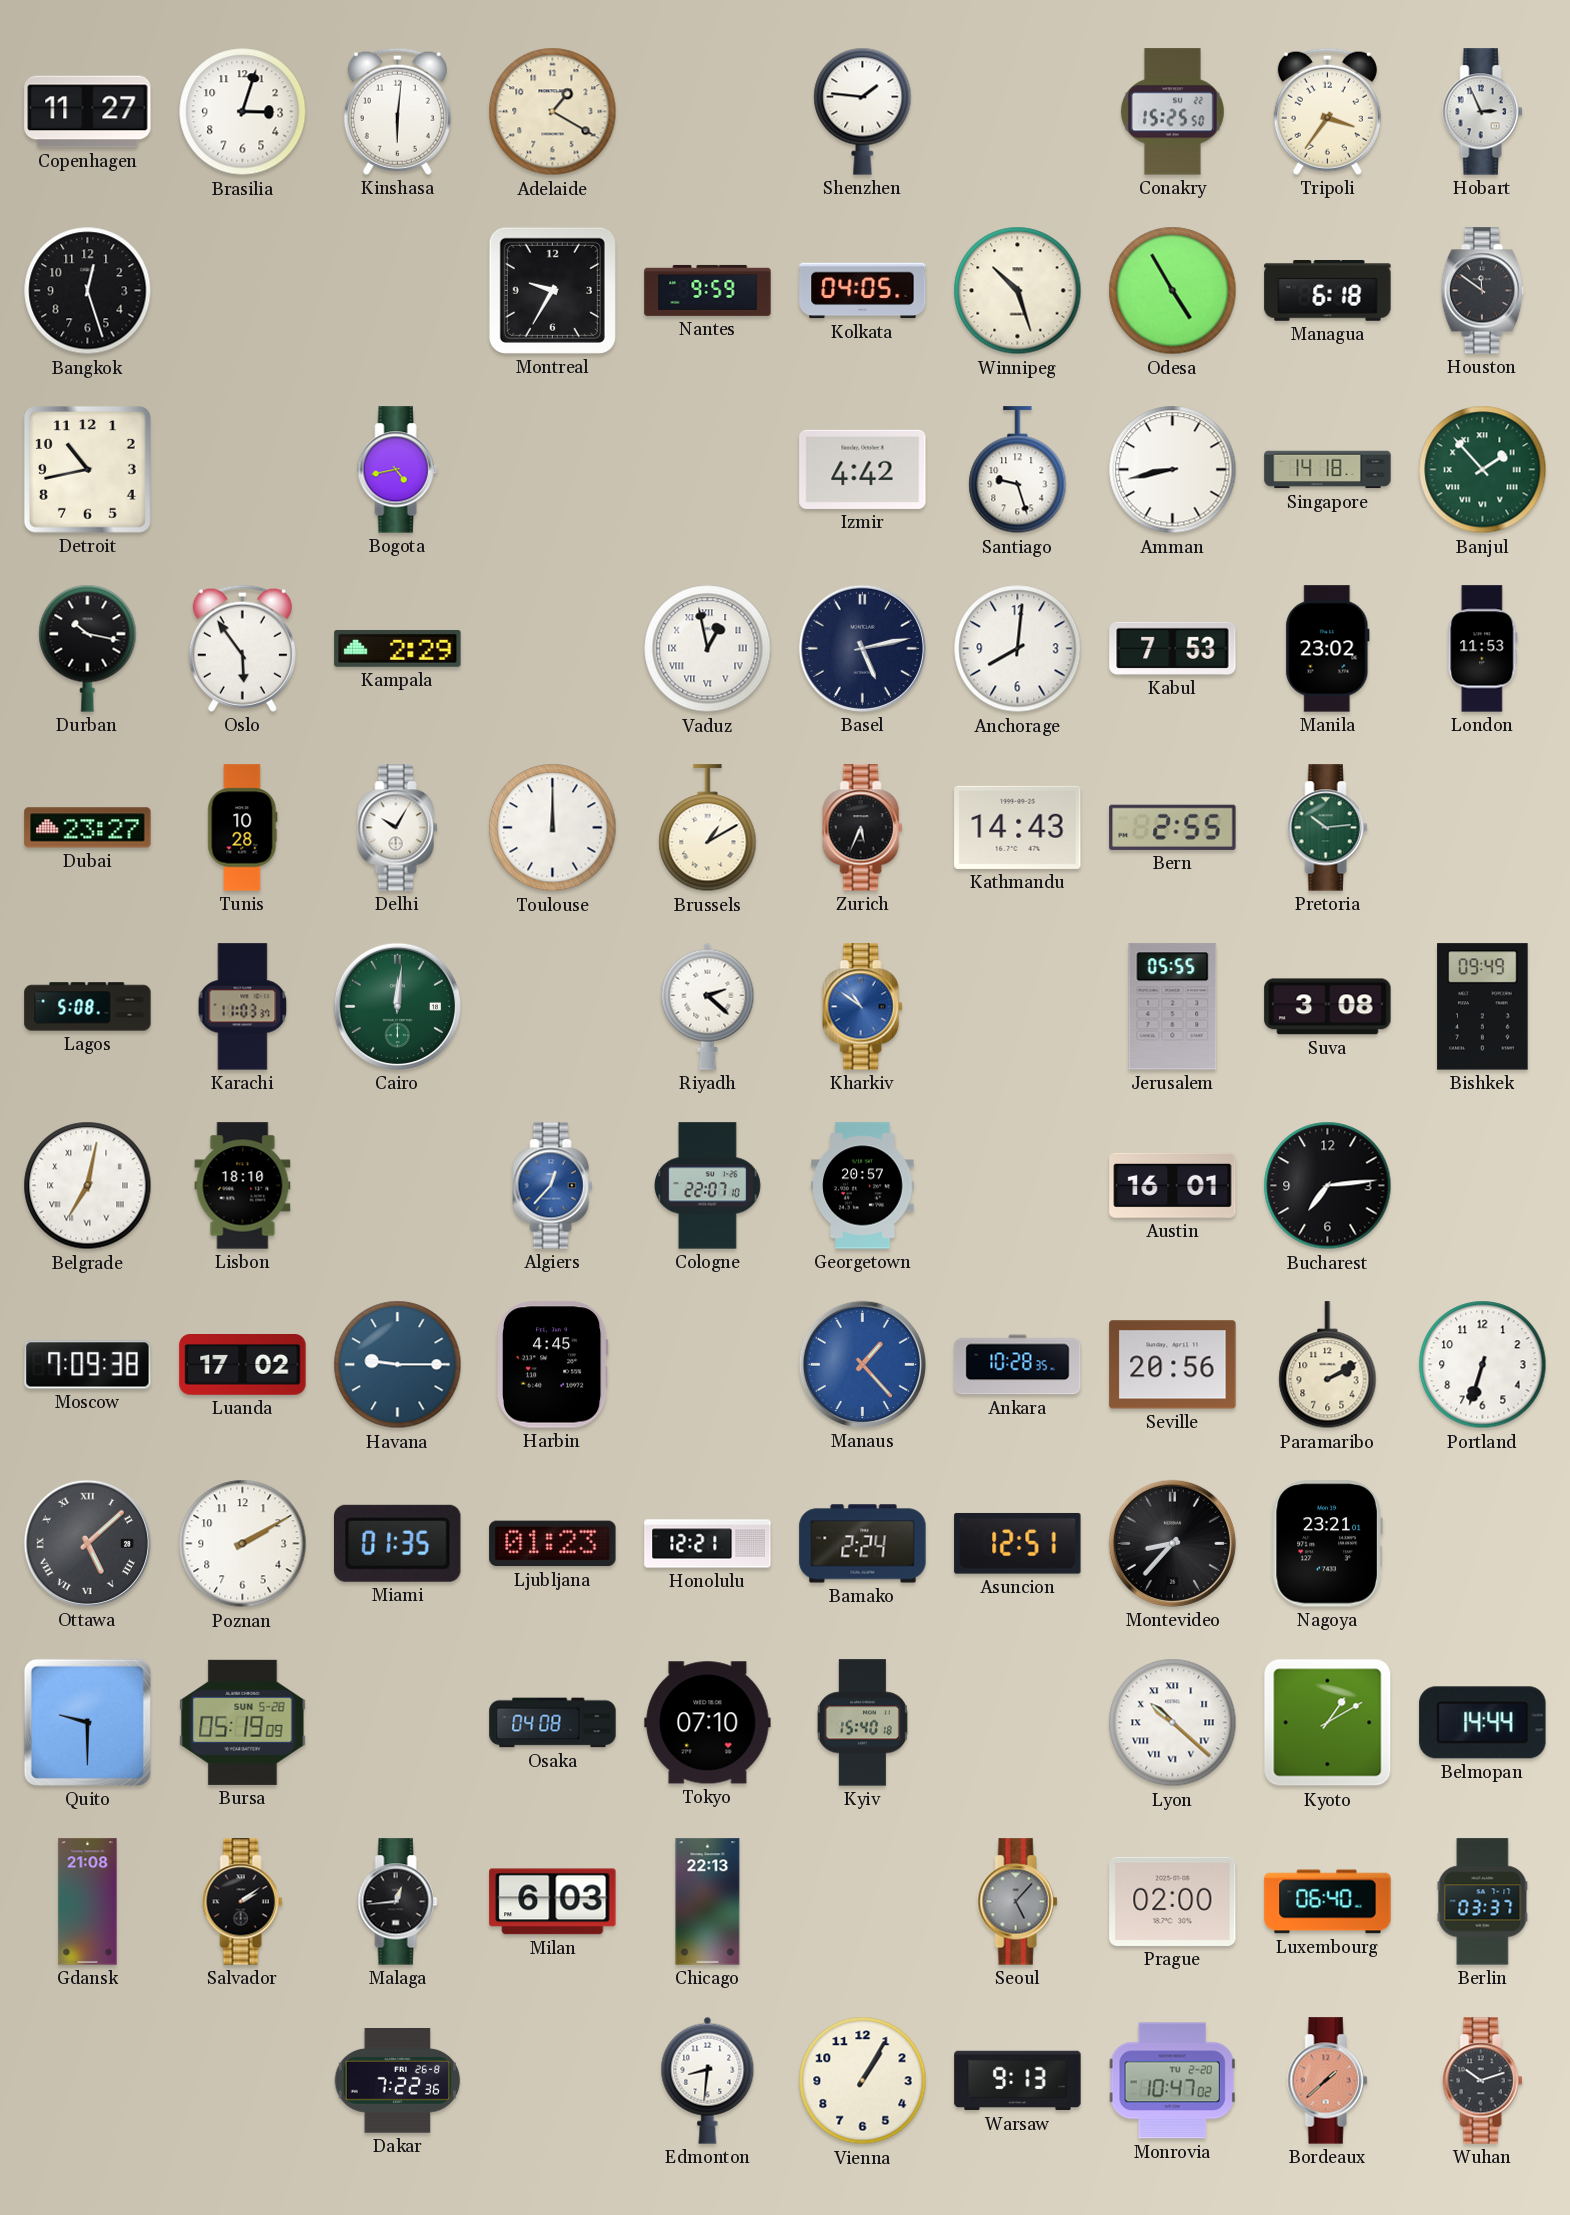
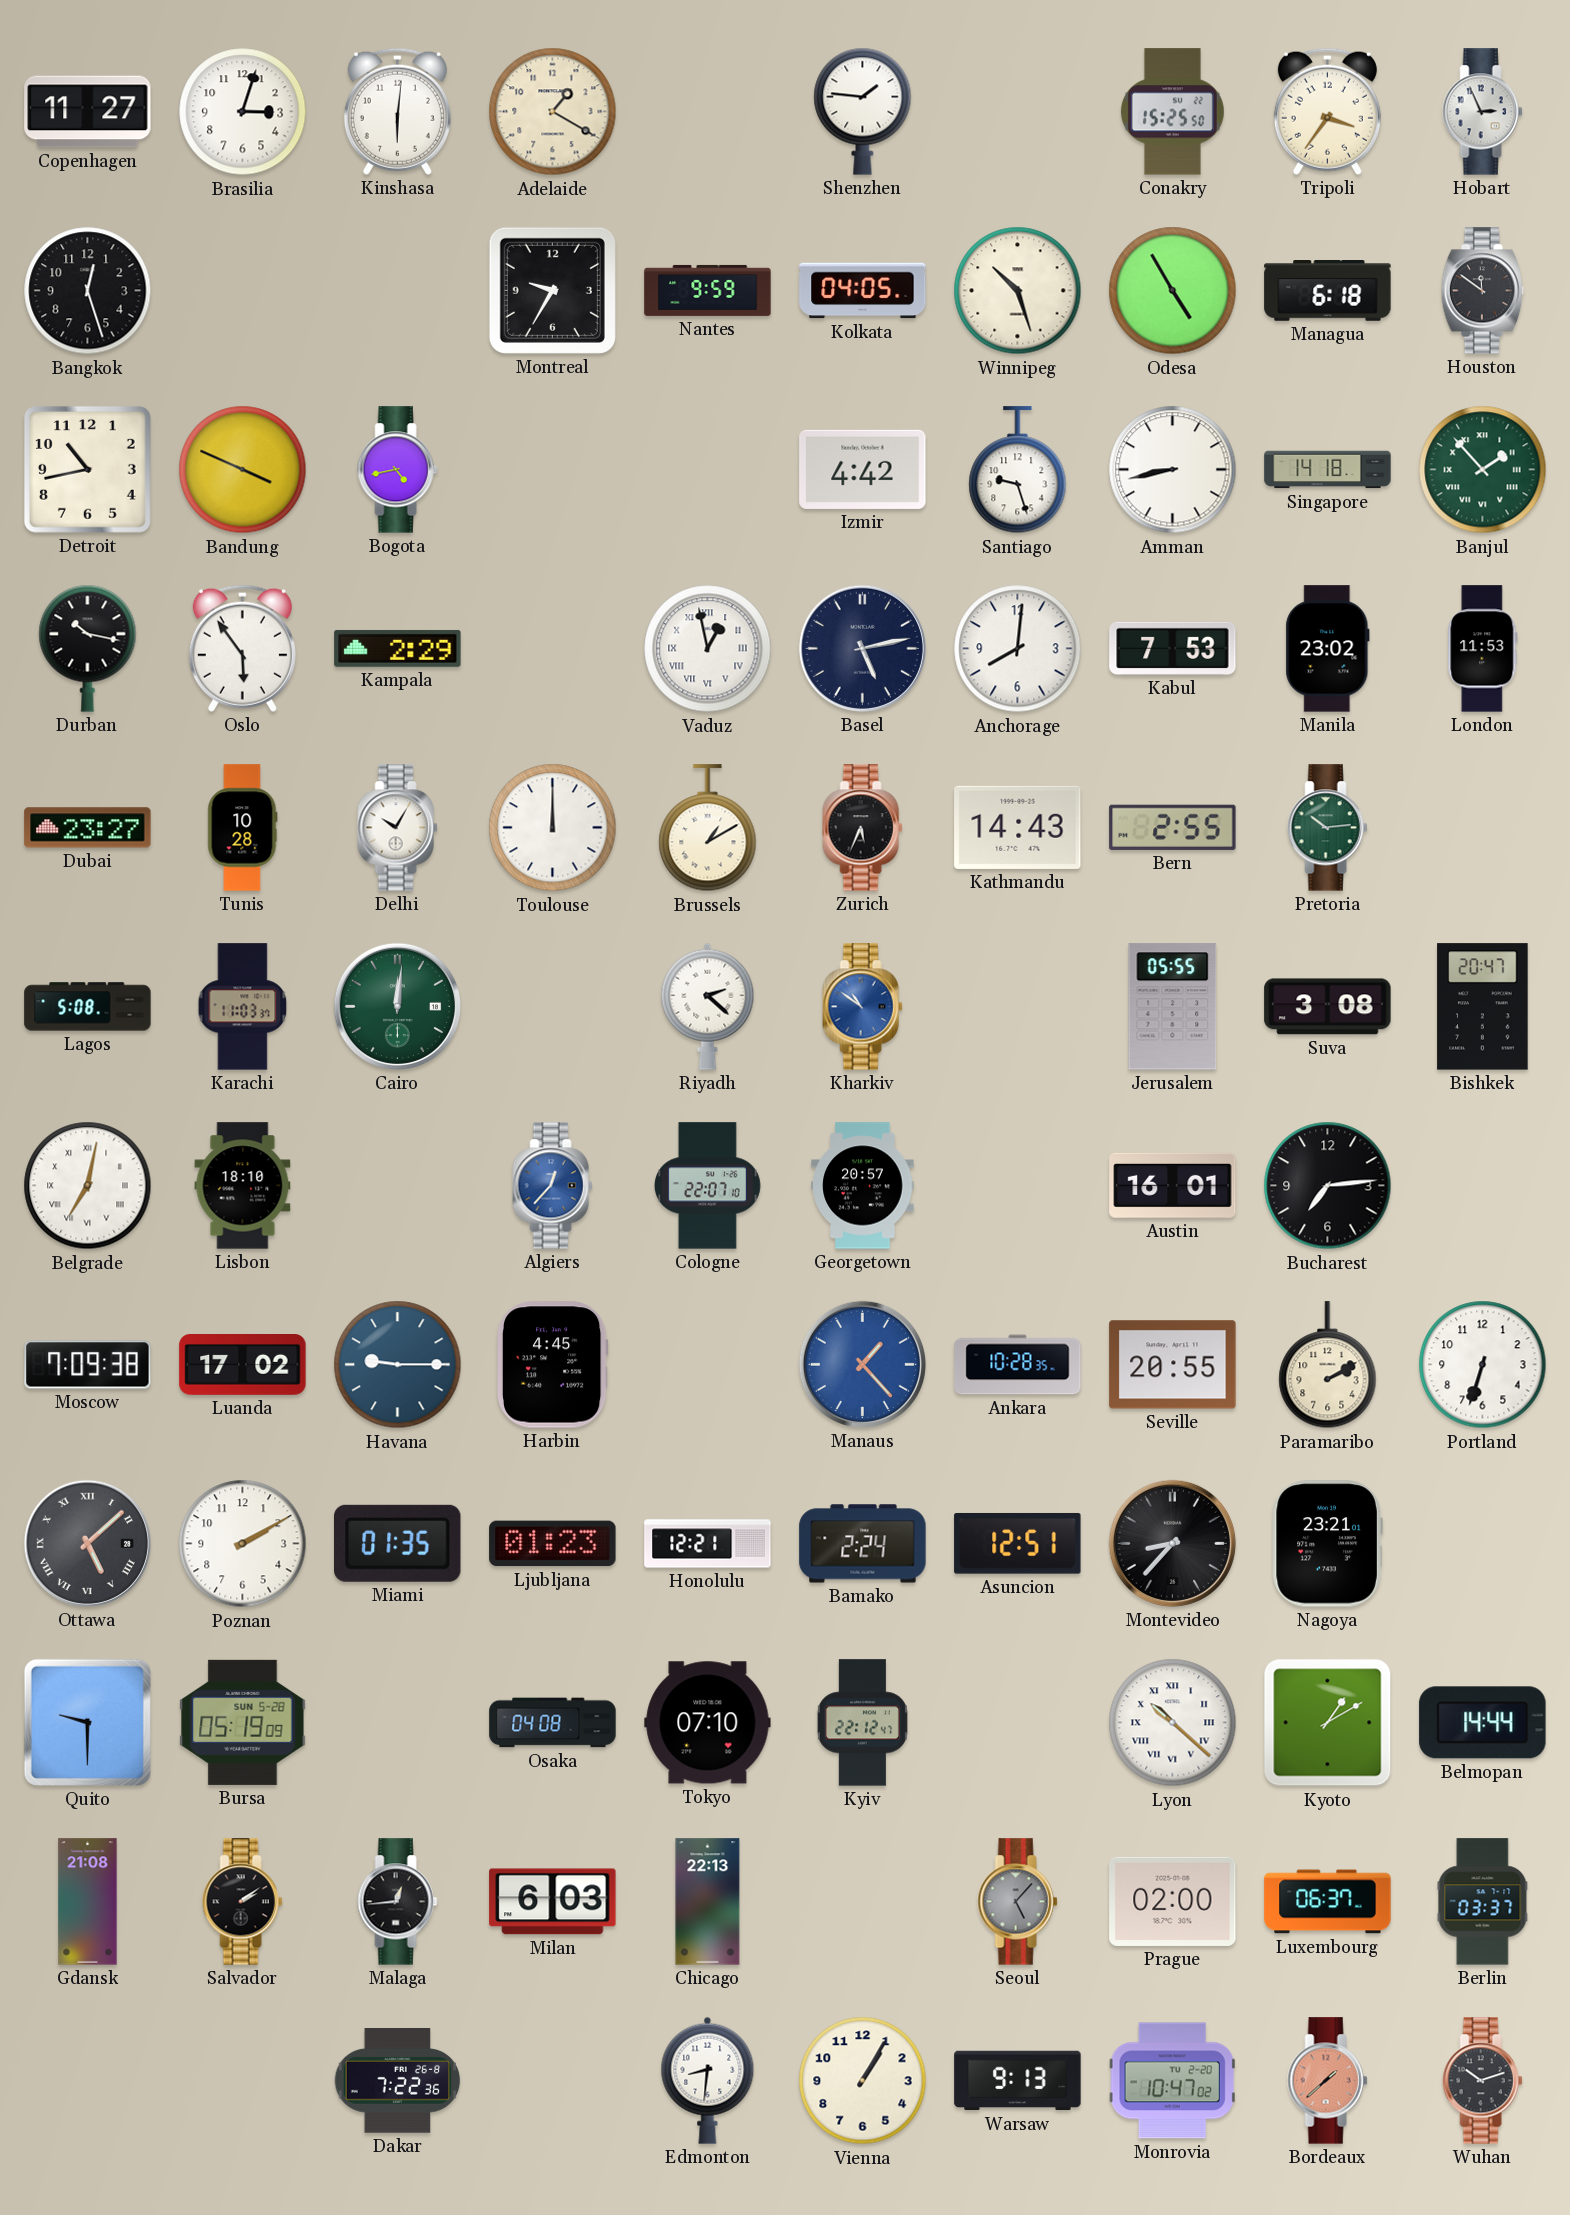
Bandung: none -> 3:49 (243, 470)
Bishkek: 09:49 -> 20:47 (1483, 1007)
Seville: 20:56 -> 20:55 (1173, 1365)
Kyiv: 15:40 -> 22:12 (862, 1723)
Luxembourg: 06:40 -> 06:37 (1328, 1902)
